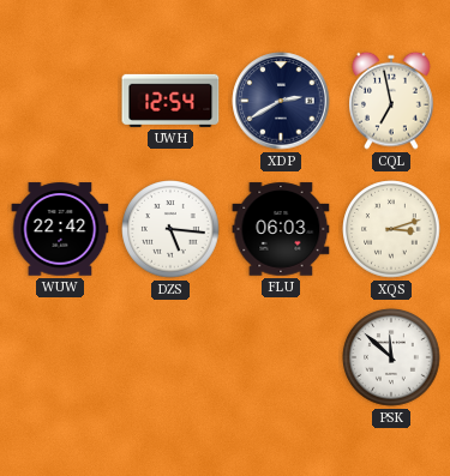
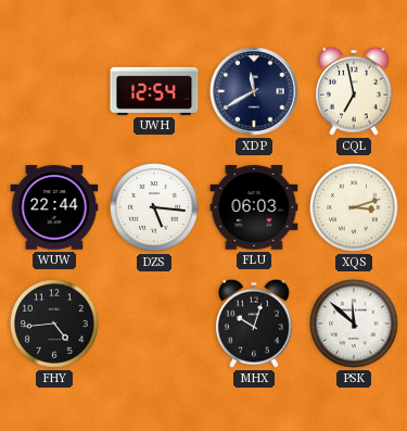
XDP: 2:40 -> 11:40 (254, 91)
WUW: 22:42 -> 22:44 (54, 207)
FHY: none -> 4:44 (54, 324)
MHX: none -> 10:03 (255, 324)
